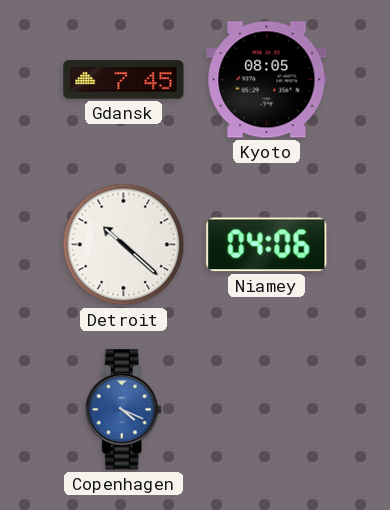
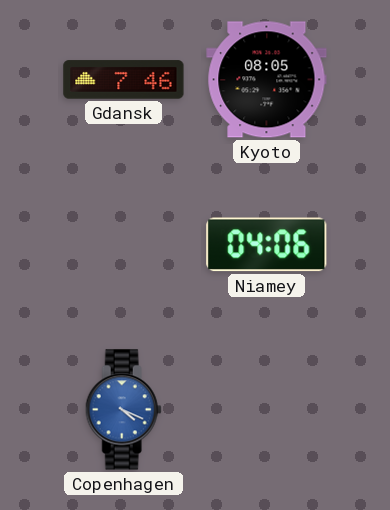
Gdansk: 7:45 -> 7:46 (124, 80)
Detroit: 10:22 -> none (124, 245)
